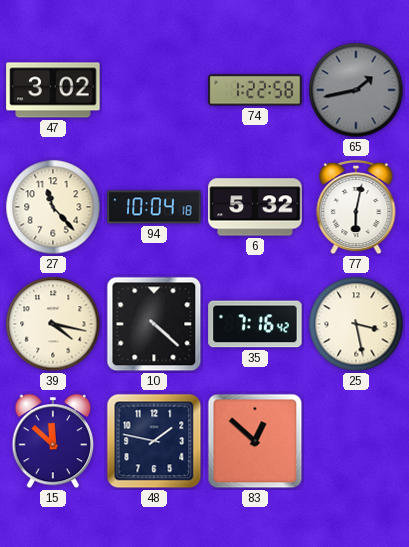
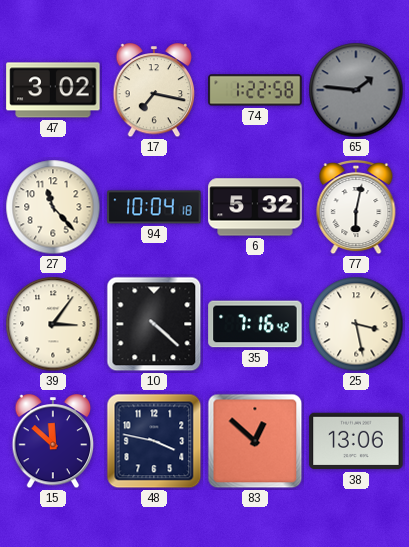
17: none -> 7:17 (154, 91)
65: 1:43 -> 1:46 (356, 90)
39: 4:17 -> 3:06 (53, 324)
48: 1:47 -> 3:47 (154, 441)
38: none -> 13:06 (356, 441)
